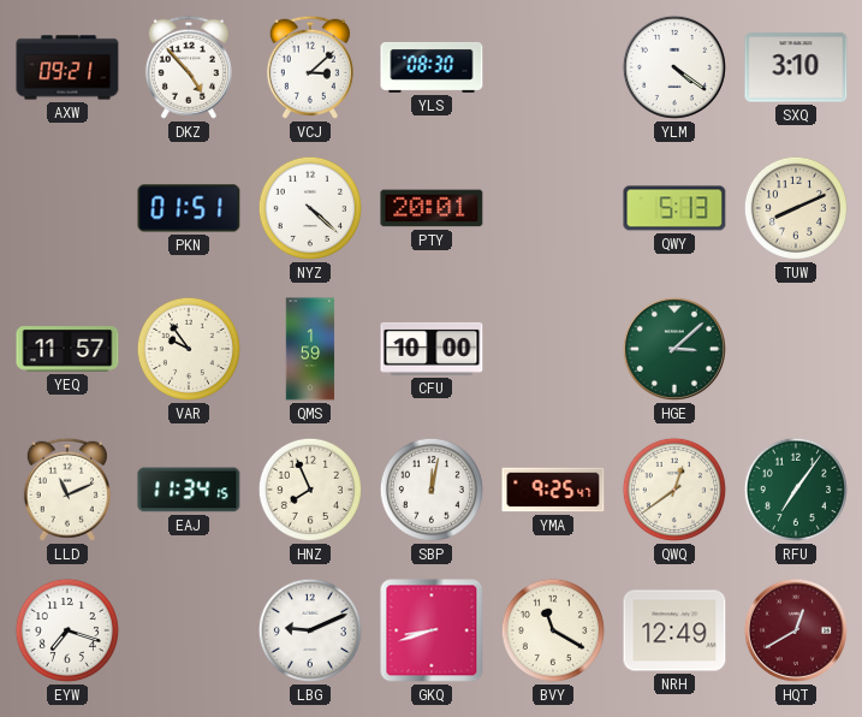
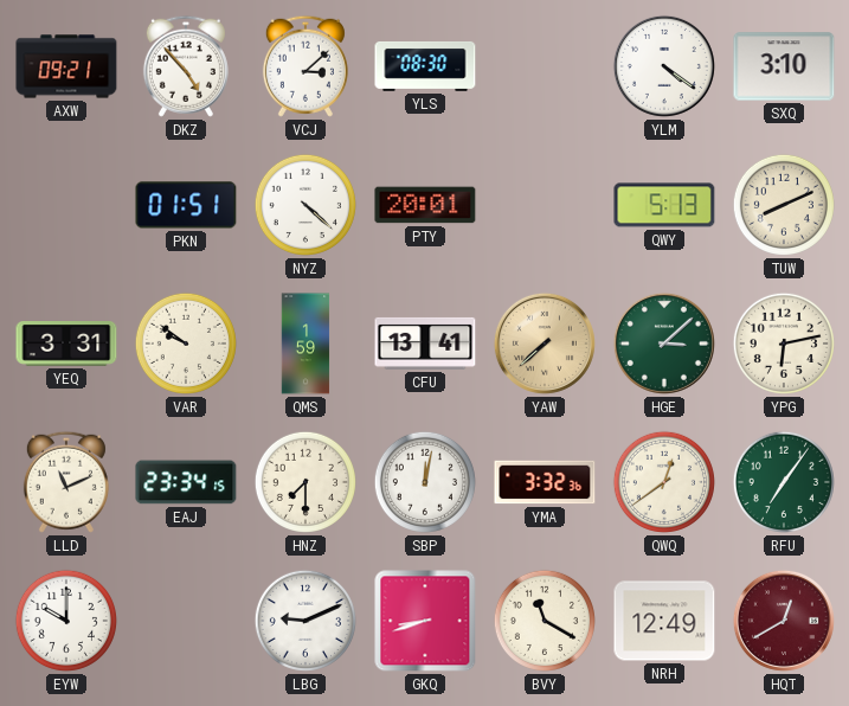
YEQ: 11:57 -> 3:31 (66, 344)
VAR: 9:54 -> 9:51 (186, 344)
CFU: 10:00 -> 13:41 (425, 344)
YAW: none -> 7:38 (545, 344)
YPG: none -> 6:13 (784, 344)
EAJ: 11:34 -> 23:34 (186, 482)
HNZ: 7:56 -> 7:30 (305, 482)
YMA: 9:25 -> 3:32 (545, 482)
EYW: 7:18 -> 10:00 (66, 621)
